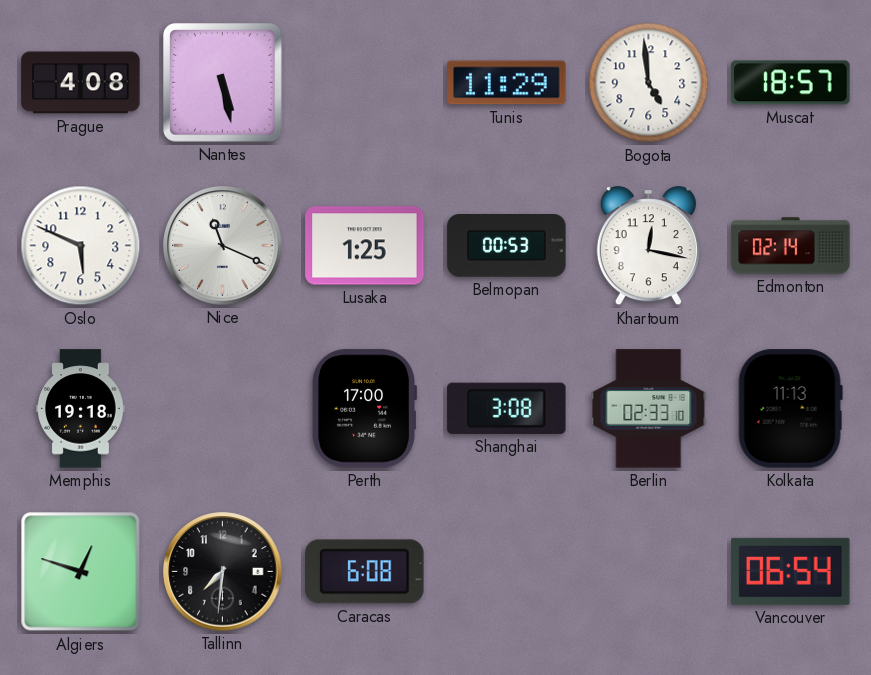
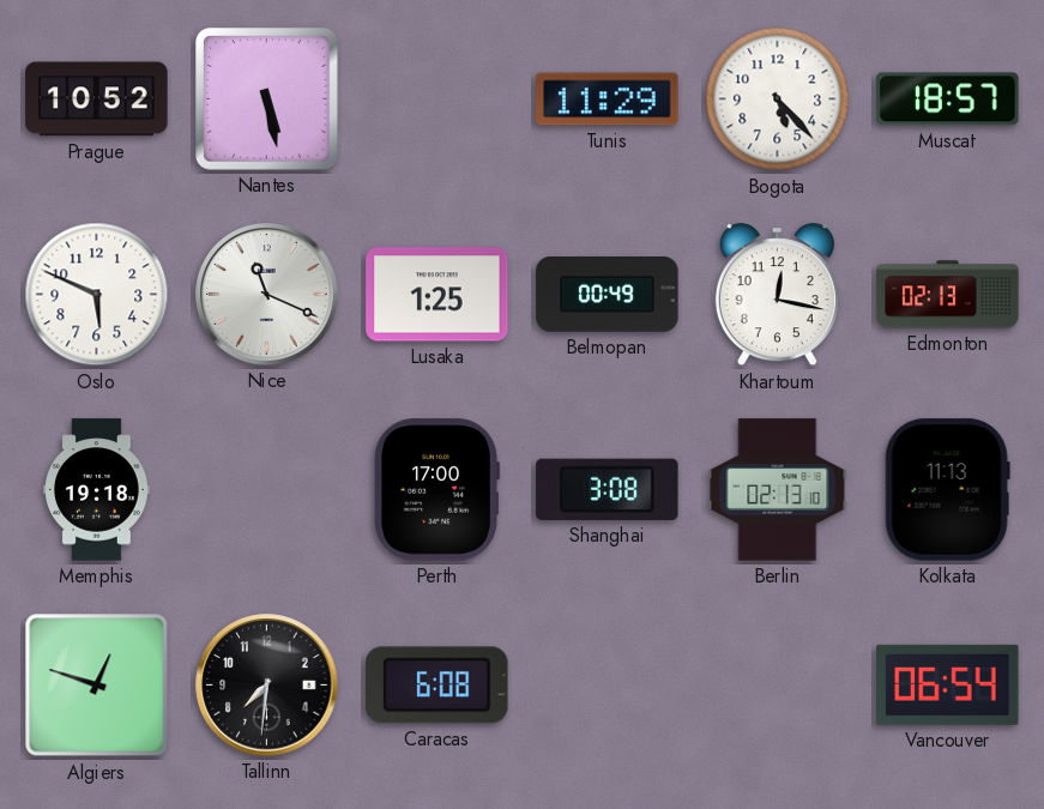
Prague: 4:08 -> 10:52 (97, 99)
Bogota: 4:59 -> 5:23 (778, 99)
Belmopan: 00:53 -> 00:49 (608, 295)
Edmonton: 02:14 -> 02:13 (948, 295)
Berlin: 02:33 -> 02:13 (778, 490)
